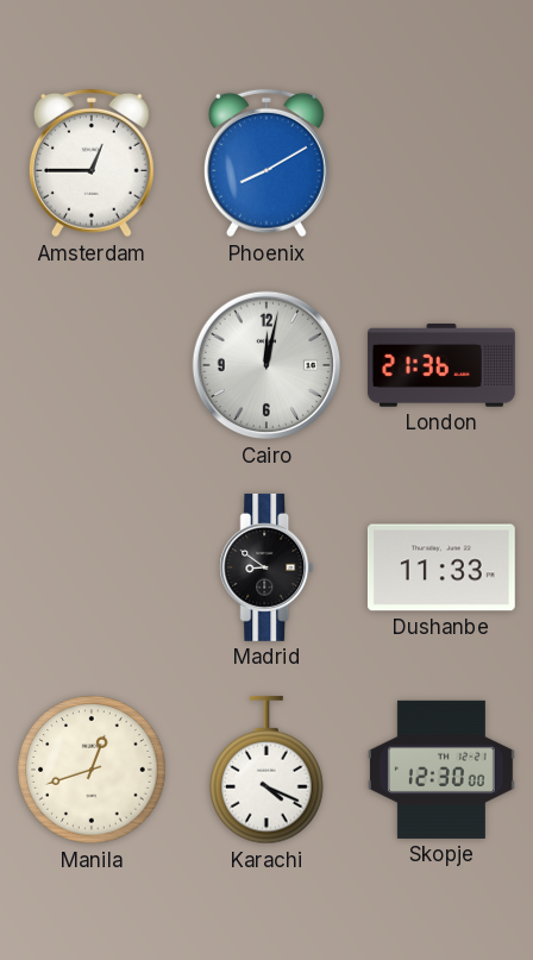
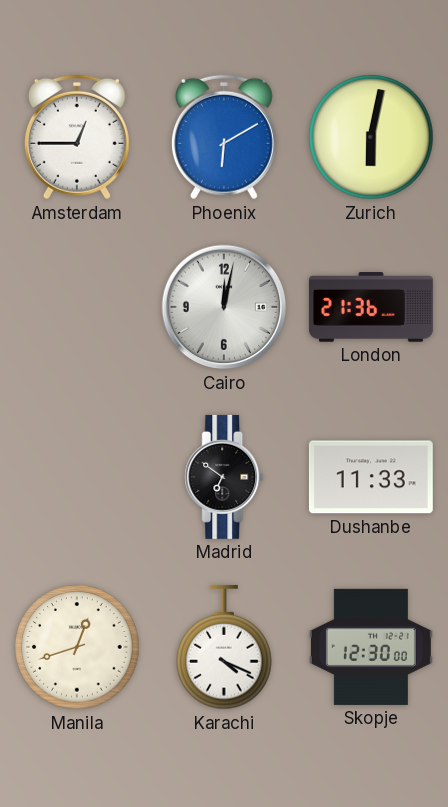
Phoenix: 8:10 -> 6:10 (224, 137)
Zurich: none -> 6:02 (371, 137)
Madrid: 8:51 -> 6:51 (224, 477)
